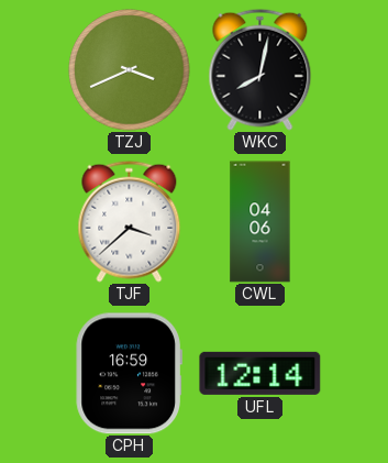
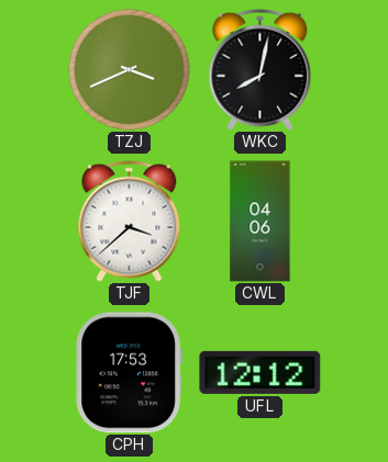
CPH: 16:59 -> 17:53 (129, 373)
UFL: 12:14 -> 12:12 (260, 372)
